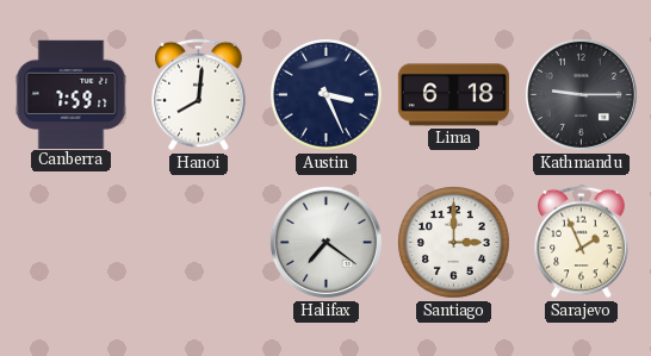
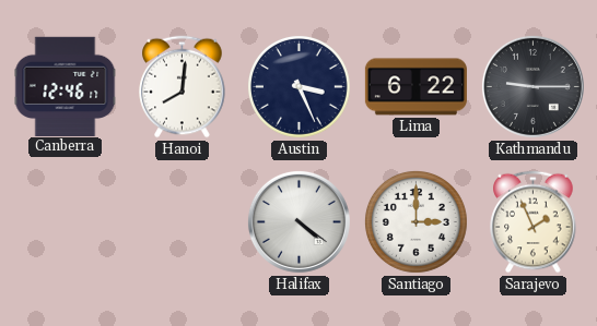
Canberra: 7:59 -> 12:46 (66, 86)
Lima: 6:18 -> 6:22 (415, 87)
Halifax: 7:21 -> 4:21 (298, 221)
